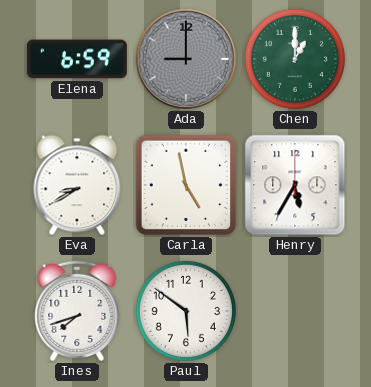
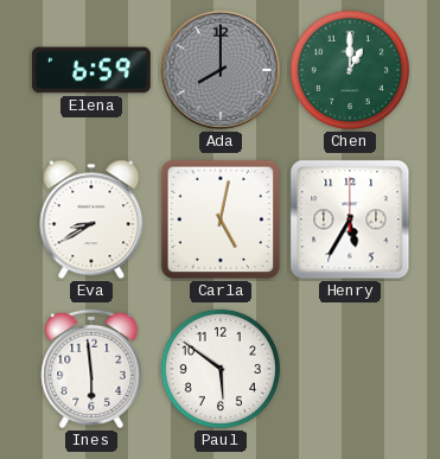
Ada: 9:00 -> 8:00 (221, 70)
Carla: 4:58 -> 5:02 (221, 219)
Ines: 7:42 -> 5:59 (91, 369)
